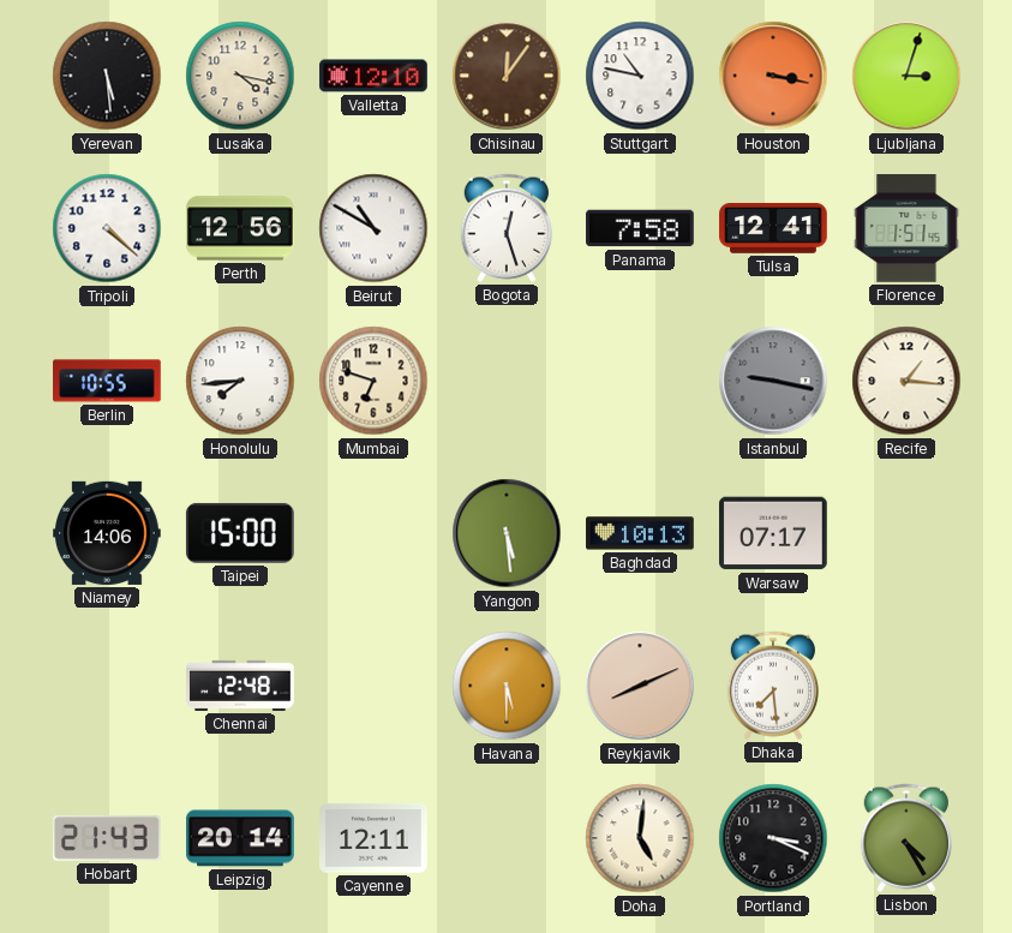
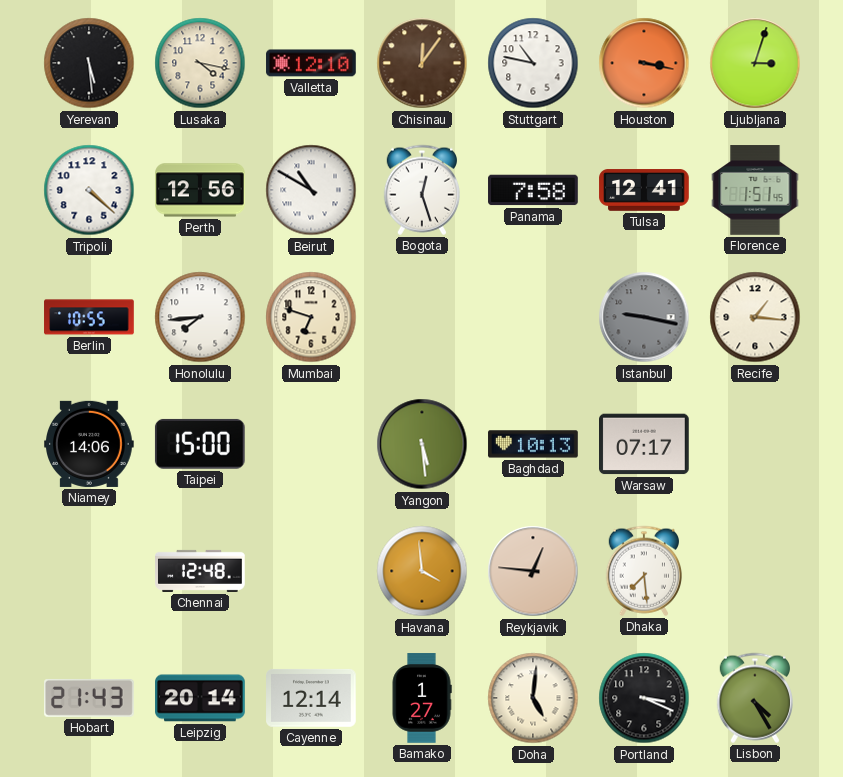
Havana: 5:30 -> 3:59 (422, 571)
Reykjavik: 8:11 -> 12:46 (533, 571)
Cayenne: 12:11 -> 12:14 (311, 698)
Bamako: none -> 1:27 (422, 698)
